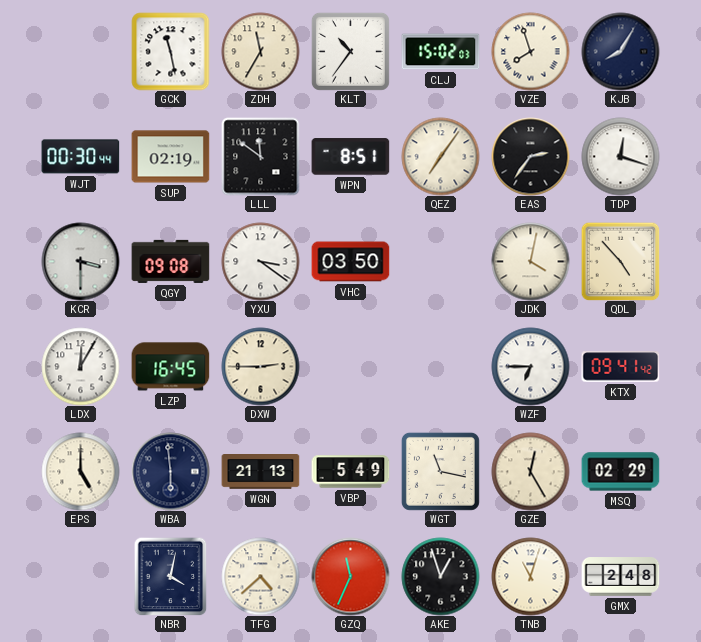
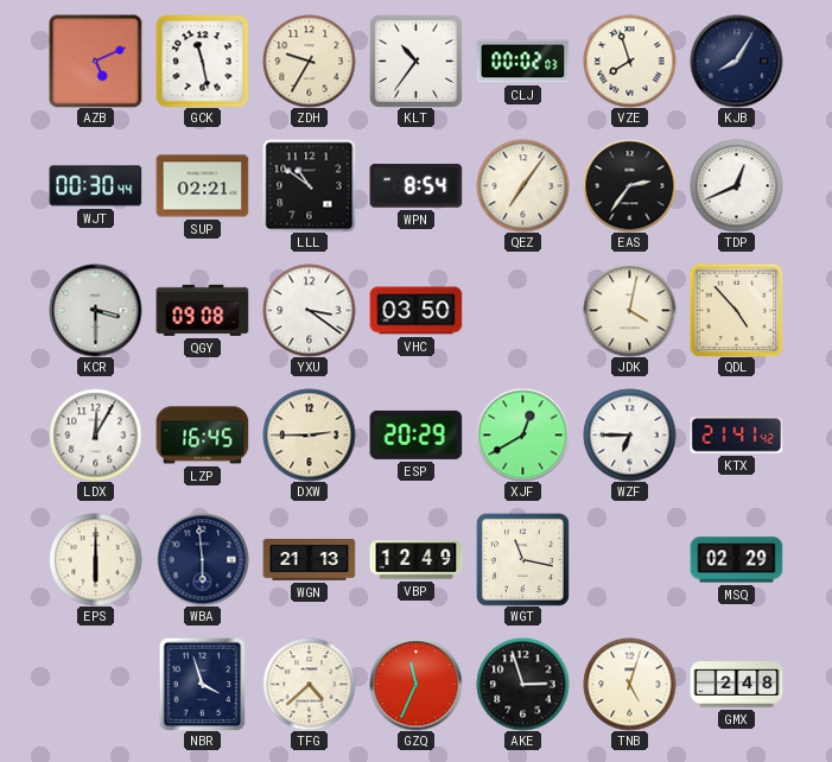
AZB: none -> 5:11 (95, 61)
ZDH: 11:35 -> 9:35 (309, 61)
CLJ: 15:02 -> 00:02 (522, 62)
SUP: 02:19 -> 02:21 (202, 186)
LLL: 11:51 -> 10:51 (309, 185)
WPN: 8:51 -> 8:54 (415, 186)
TDP: 12:18 -> 12:41 (736, 185)
ESP: none -> 20:29 (415, 434)
XJF: none -> 12:40 (522, 434)
KTX: 09:41 -> 21:41 (736, 436)
EPS: 5:00 -> 6:00 (95, 559)
VBP: 5:49 -> 12:49 (415, 560)
GZE: 12:25 -> none (530, 471)
NBR: 4:02 -> 3:57 (203, 684)
AKE: 12:57 -> 2:57 (522, 684)
TNB: 11:03 -> 5:03 (629, 684)
